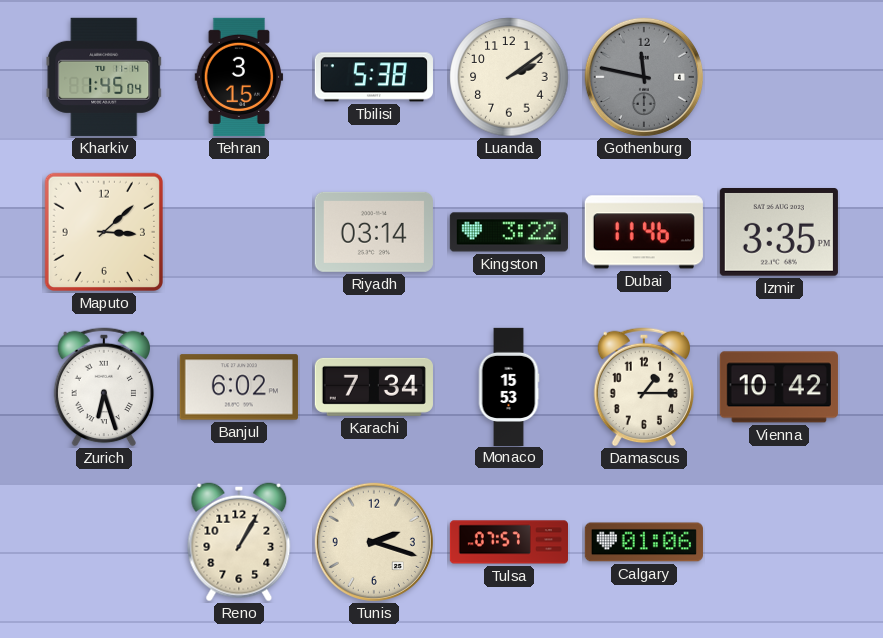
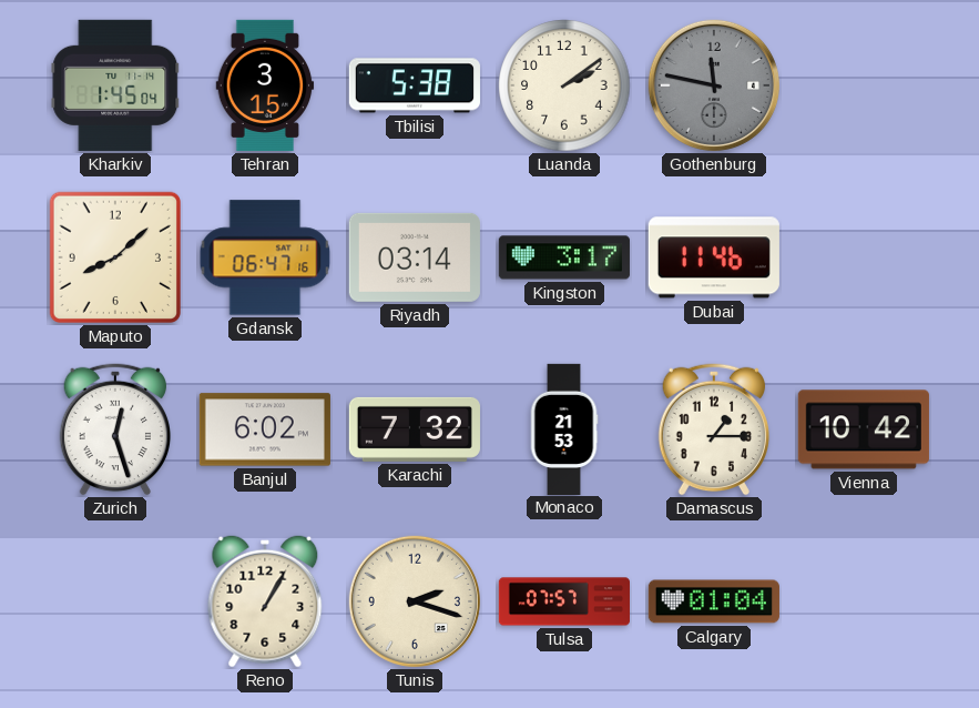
Maputo: 3:08 -> 8:08 (115, 257)
Gdansk: none -> 06:47 (265, 257)
Kingston: 3:22 -> 3:17 (564, 257)
Izmir: 3:35 -> none (779, 233)
Zurich: 6:27 -> 12:27 (115, 429)
Karachi: 7:34 -> 7:32 (415, 429)
Monaco: 15:53 -> 21:53 (564, 428)
Calgary: 01:06 -> 01:04 (714, 601)
